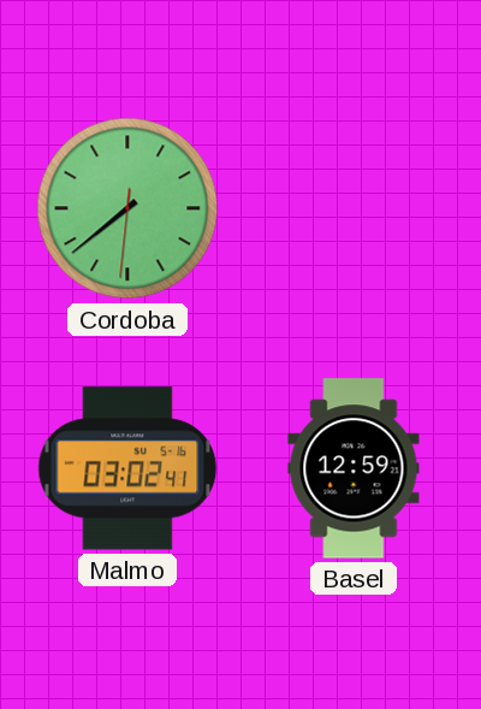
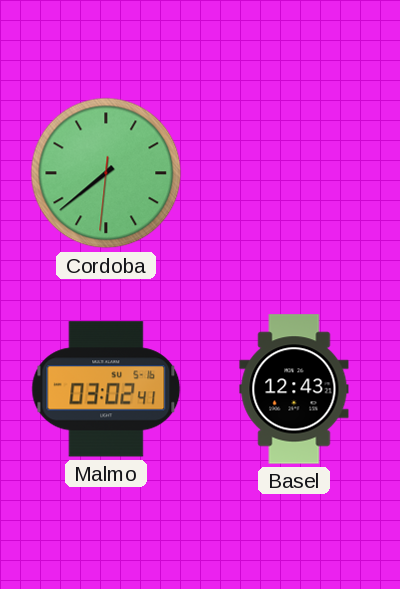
Basel: 12:59 -> 12:43 (294, 389)
